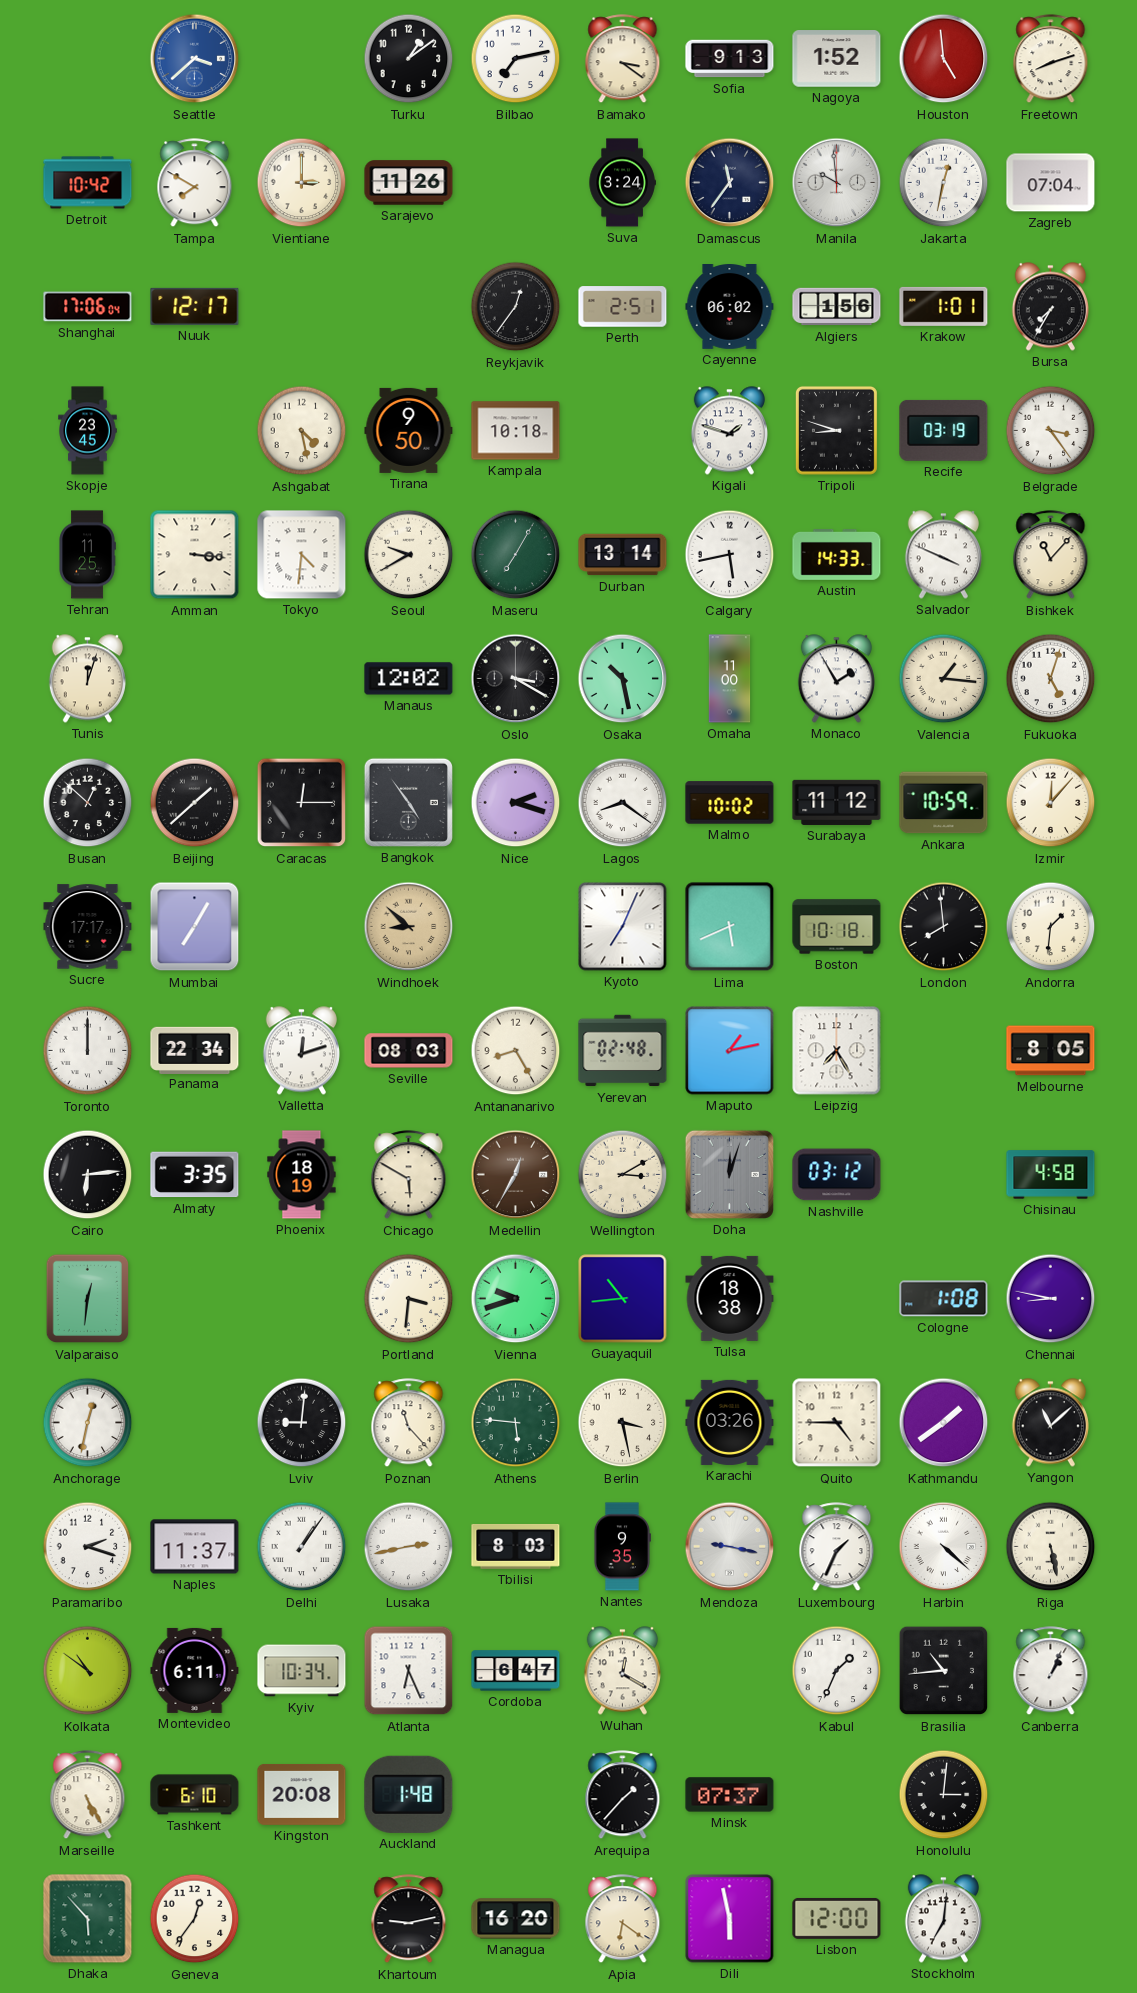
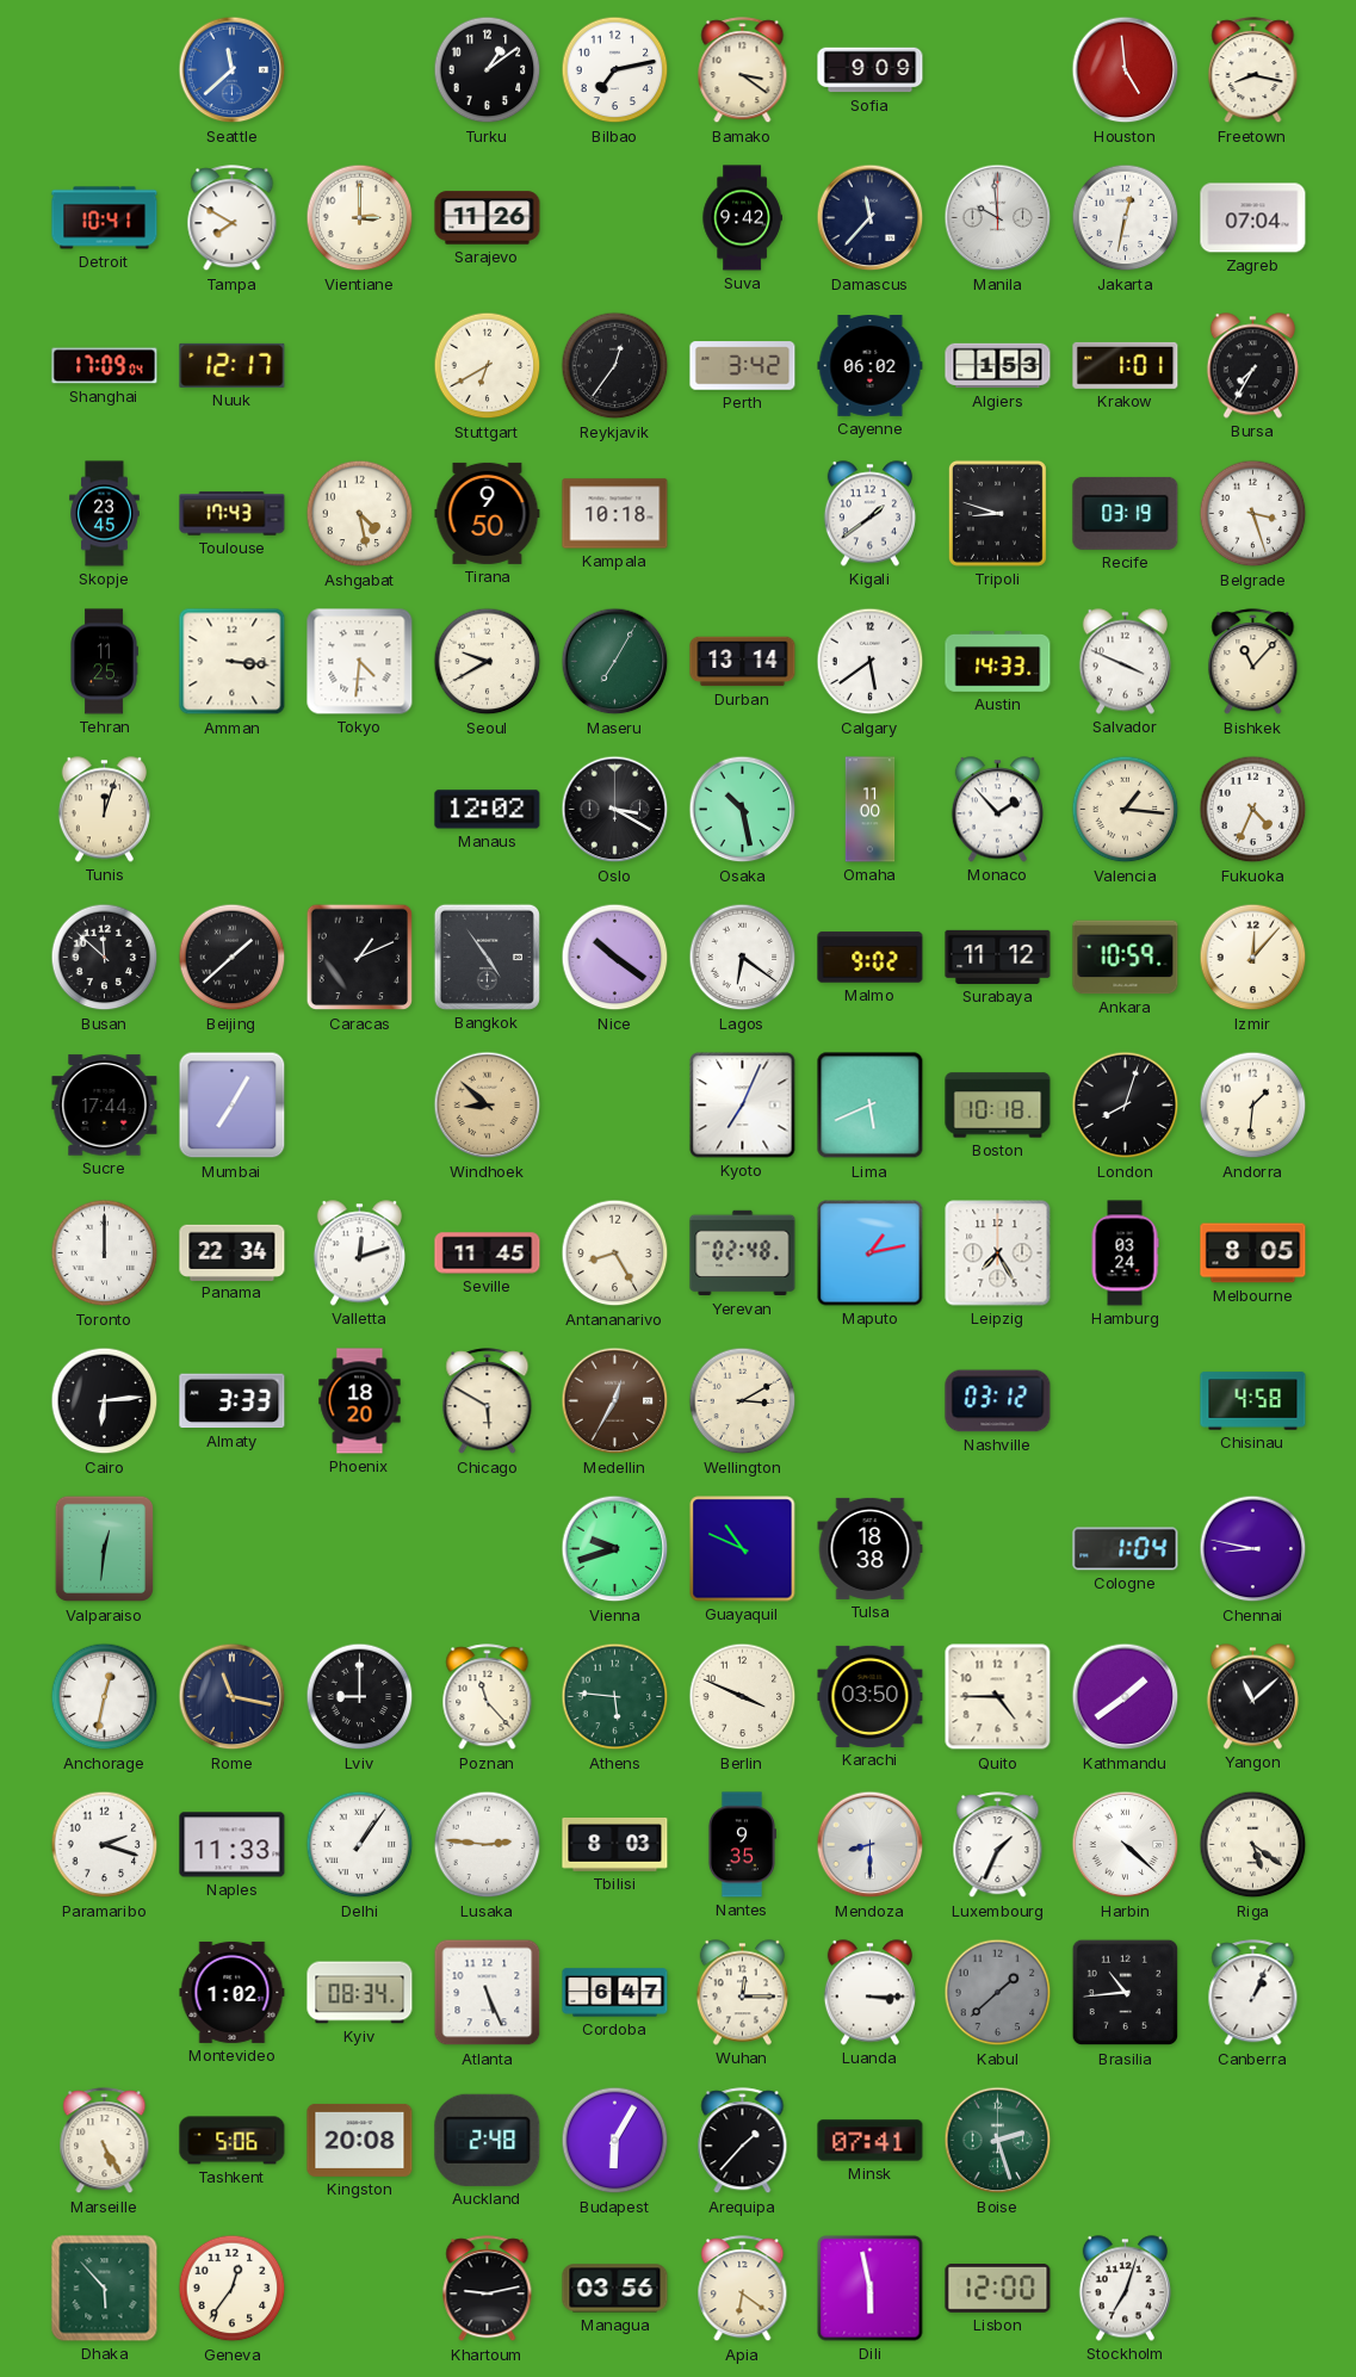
Seattle: 3:38 -> 11:38 (233, 70)
Sofia: 9:13 -> 9:09 (871, 70)
Nagoya: 1:52 -> none (837, 59)
Freetown: 8:12 -> 8:17 (1253, 70)
Detroit: 10:42 -> 10:41 (105, 218)
Suva: 3:24 -> 9:42 (742, 218)
Damascus: 11:36 -> 11:37 (871, 218)
Shanghai: 17:06 -> 17:09 (105, 366)
Stuttgart: none -> 6:40 (488, 366)
Perth: 2:51 -> 3:42 (743, 366)
Algiers: 1:56 -> 1:53 (998, 366)
Toulouse: none -> 17:43 (233, 514)
Kigali: 1:48 -> 1:39 (869, 514)
Belgrade: 3:24 -> 3:27 (1253, 514)
Calgary: 5:43 -> 5:39 (871, 662)
Monaco: 1:55 -> 1:53 (997, 810)
Fukuoka: 5:03 -> 4:34 (1253, 810)
Busan: 12:52 -> 11:52 (105, 958)
Caracas: 12:15 -> 1:11 (360, 958)
Nice: 2:18 -> 10:21 (615, 958)
Lagos: 8:21 -> 6:21 (743, 958)
Malmo: 10:02 -> 9:02 (871, 958)
Sucre: 17:17 -> 17:44 (105, 1106)
London: 7:59 -> 8:03 (1126, 1106)
Seville: 08:03 -> 11:45 (488, 1254)
Hamburg: none -> 03:24 (1125, 1254)
Almaty: 3:35 -> 3:33 (233, 1401)
Phoenix: 18:19 -> 18:20 (360, 1401)
Doha: 12:03 -> none (729, 1174)
Portland: 3:31 -> none (409, 1299)
Guayaquil: 10:44 -> 10:49 (743, 1549)
Cologne: 1:08 -> 1:04 (1126, 1549)
Rome: none -> 11:17 (233, 1697)
Lviv: 9:01 -> 9:00 (360, 1697)
Berlin: 3:28 -> 3:49 (743, 1697)
Karachi: 03:26 -> 03:50 (871, 1696)
Naples: 11:37 -> 11:33 (233, 1845)
Lusaka: 2:43 -> 2:46 (488, 1845)
Mendoza: 9:17 -> 8:30 (871, 1845)
Riga: 5:28 -> 5:21 (1253, 1845)
Kolkata: 10:51 -> none (88, 1671)
Montevideo: 6:11 -> 1:02 (233, 1992)
Kyiv: 10:34 -> 08:34 (360, 1993)
Atlanta: 6:26 -> 5:26 (488, 1993)
Wuhan: 12:20 -> 12:15 (742, 1993)
Luanda: none -> 3:15 (869, 1993)
Kabul: 1:34 -> 1:38 (998, 1993)
Kabul dial: white -> grey (998, 1993)
Tashkent: 6:10 -> 5:06 (233, 2141)
Auckland: 1:48 -> 2:48 (488, 2140)
Budapest: none -> 6:05 (615, 2141)
Minsk: 07:37 -> 07:41 (871, 2141)
Boise: none -> 2:27 (998, 2141)
Honolulu: 3:01 -> none (944, 1795)
Managua: 16:20 -> 03:56 (615, 2289)
Stockholm: 7:01 -> 7:03 (1125, 2289)
